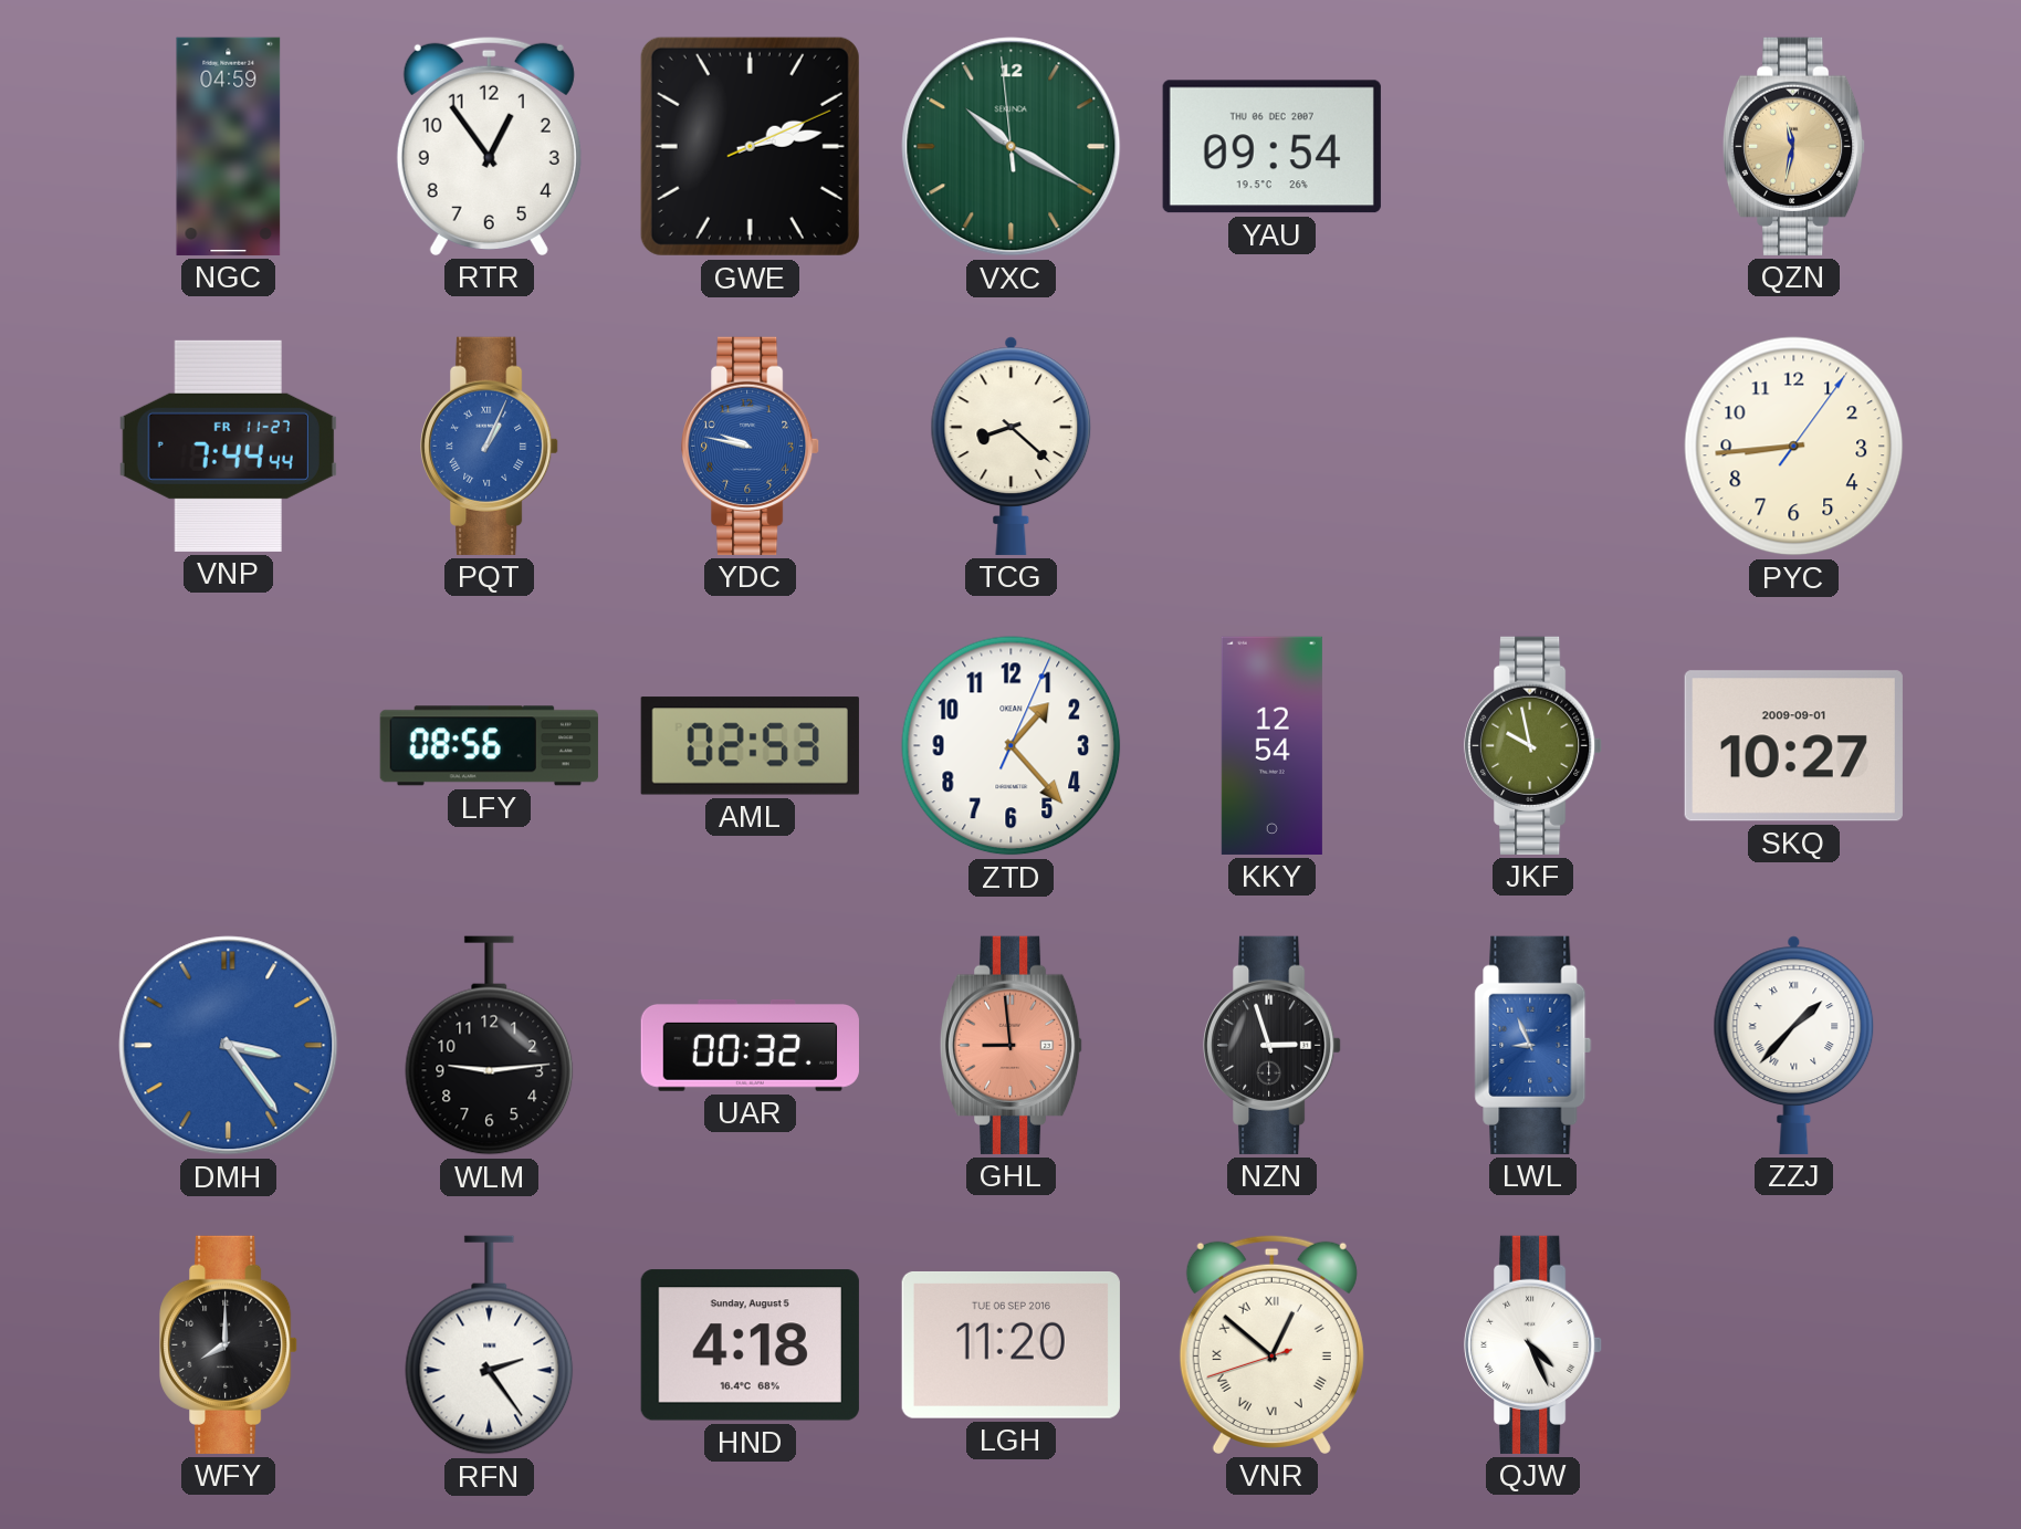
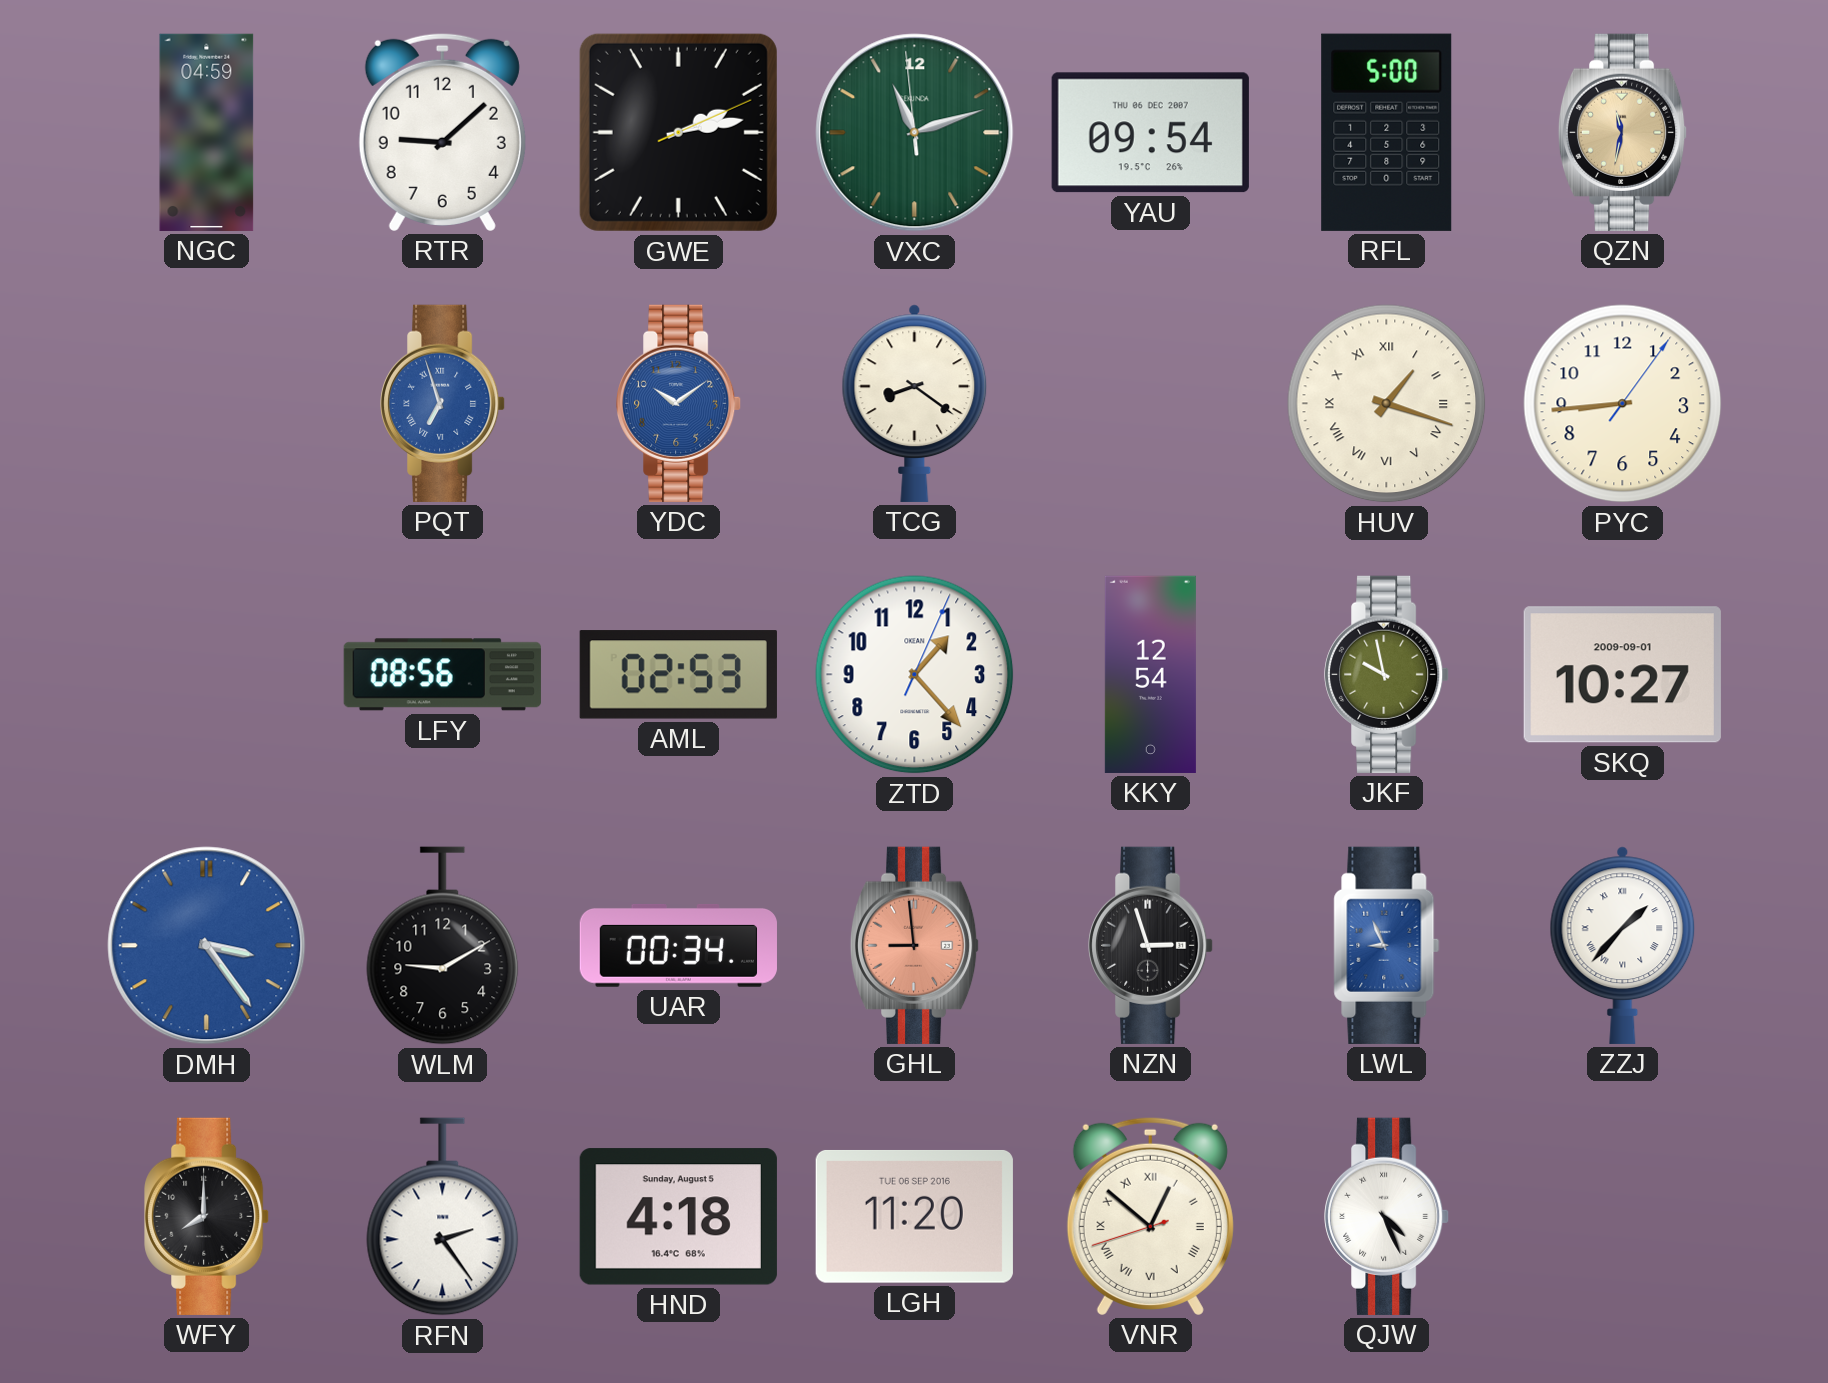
RTR: 12:54 -> 9:08 (442, 132)
VXC: 10:19 -> 11:11 (915, 133)
RFL: none -> 5:00 (1387, 132)
VNP: 7:44 -> none (228, 446)
PQT: 1:04 -> 6:57 (443, 403)
YDC: 9:47 -> 10:09 (679, 403)
TCG: 8:22 -> 8:21 (915, 403)
HUV: none -> 1:18 (1387, 404)
WLM: 9:14 -> 9:10 (443, 946)
UAR: 00:32 -> 00:34 (678, 946)
